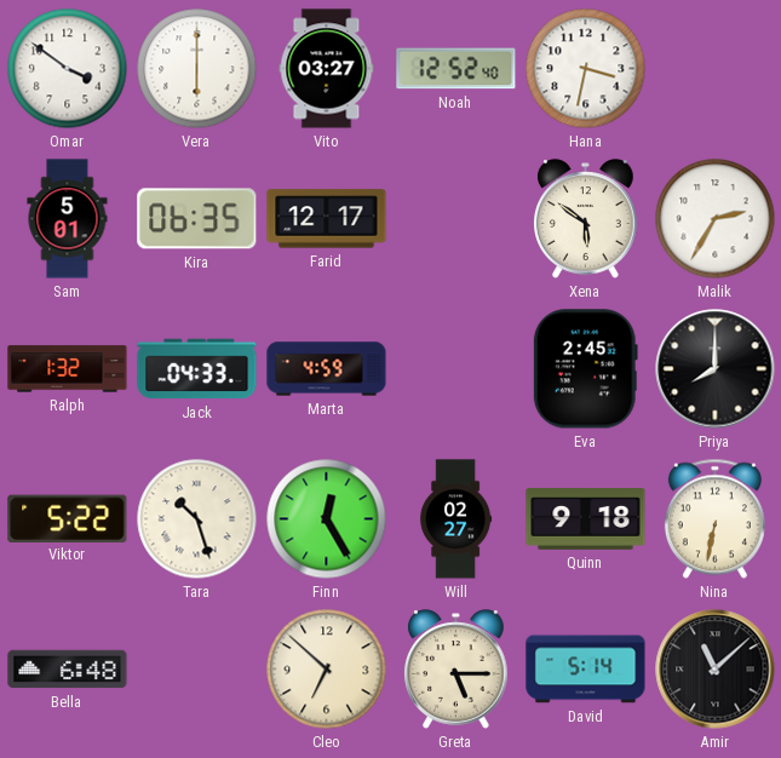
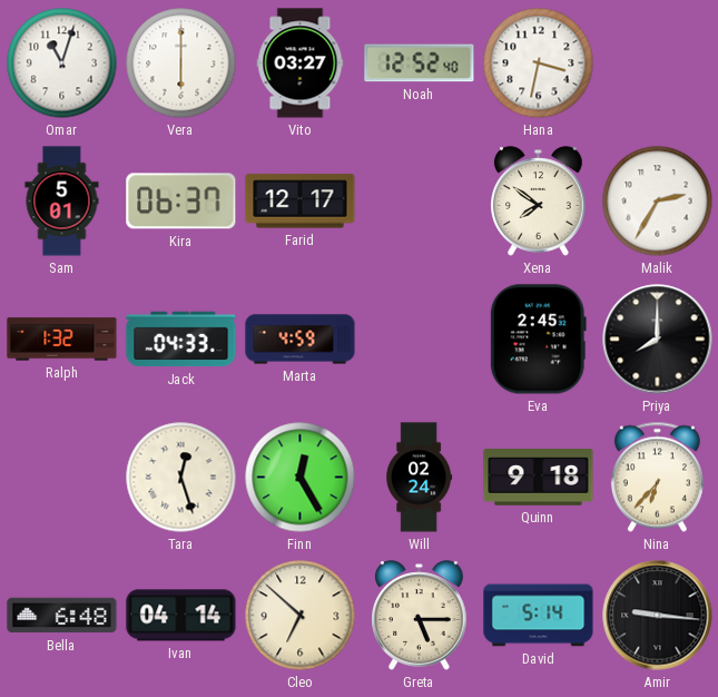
Omar: 3:51 -> 11:03 (62, 63)
Kira: 06:35 -> 06:37 (181, 202)
Xena: 5:51 -> 7:51 (539, 202)
Viktor: 5:22 -> none (68, 518)
Tara: 10:27 -> 12:27 (181, 478)
Will: 02:27 -> 02:24 (420, 478)
Nina: 6:32 -> 6:37 (657, 478)
Ivan: none -> 04:14 (181, 616)
Amir: 11:08 -> 9:16 (658, 616)
